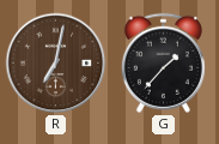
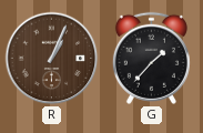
R: 7:02 -> 1:04 (52, 59)
